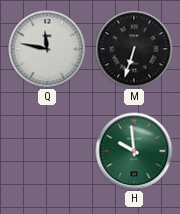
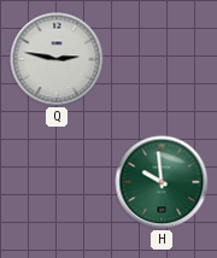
Q: 11:47 -> 2:47 (57, 59)
M: 6:33 -> none (134, 49)
